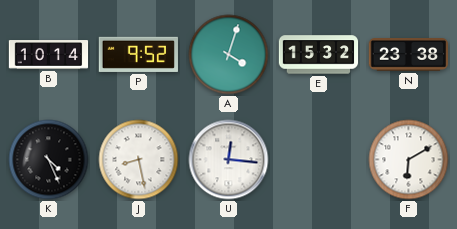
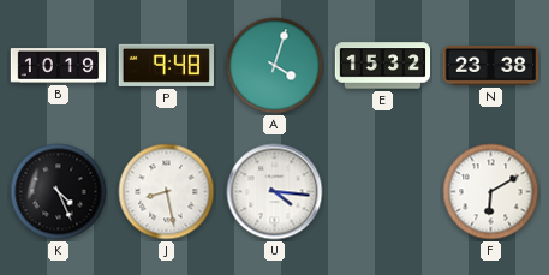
B: 10:14 -> 10:19 (59, 66)
P: 9:52 -> 9:48 (166, 65)
U: 12:16 -> 4:16 (275, 192)
